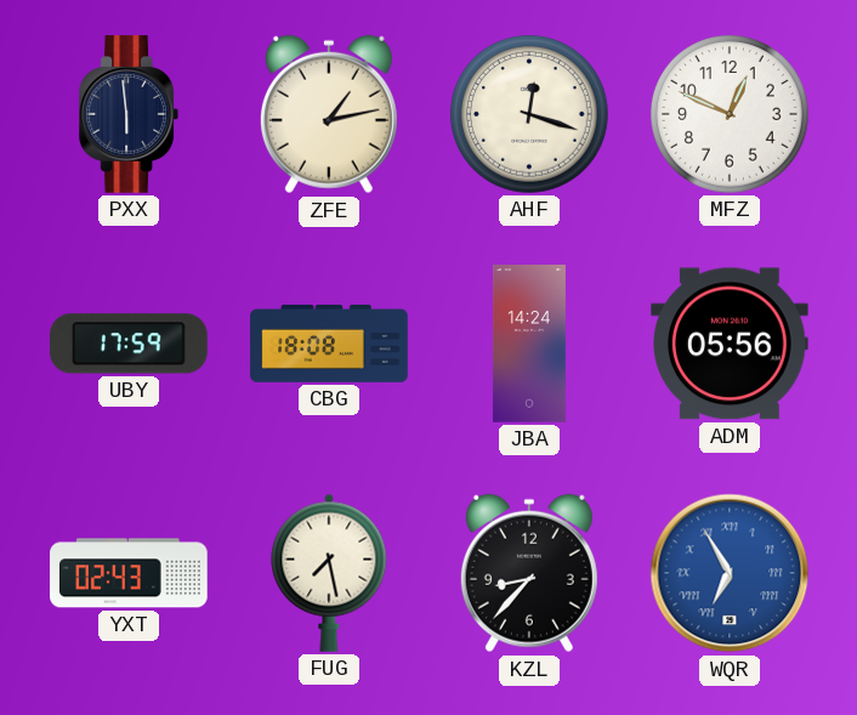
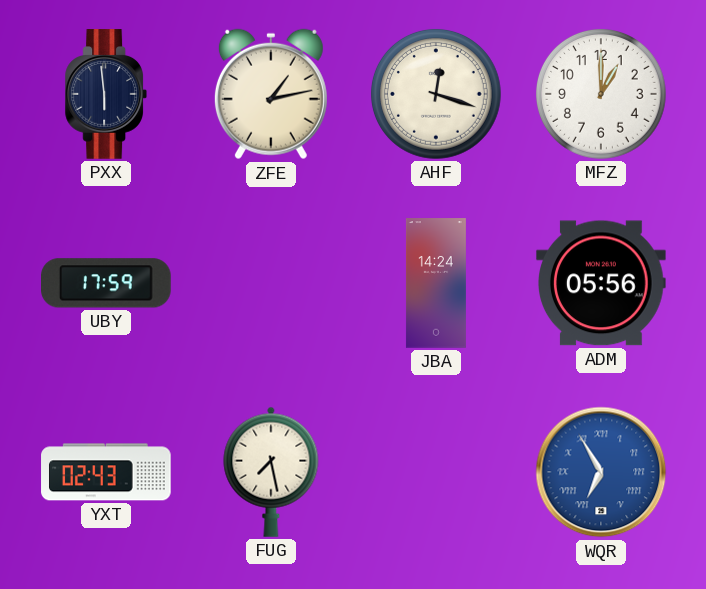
MFZ: 12:49 -> 1:00 (601, 94)
CBG: 18:08 -> none (329, 344)
KZL: 8:37 -> none (529, 573)
